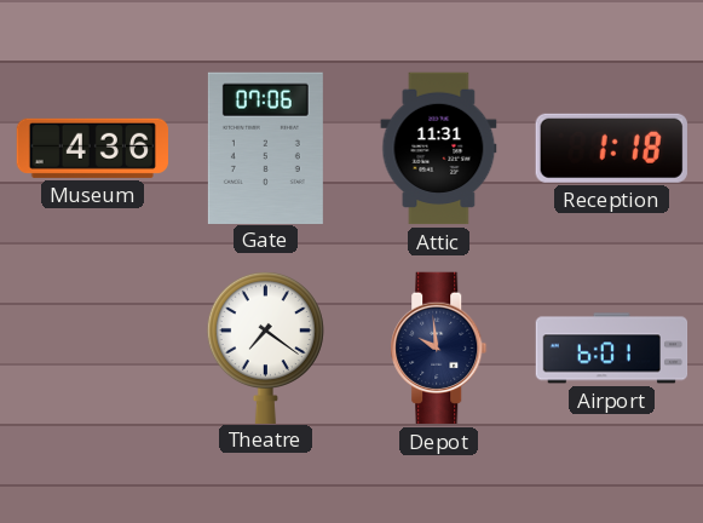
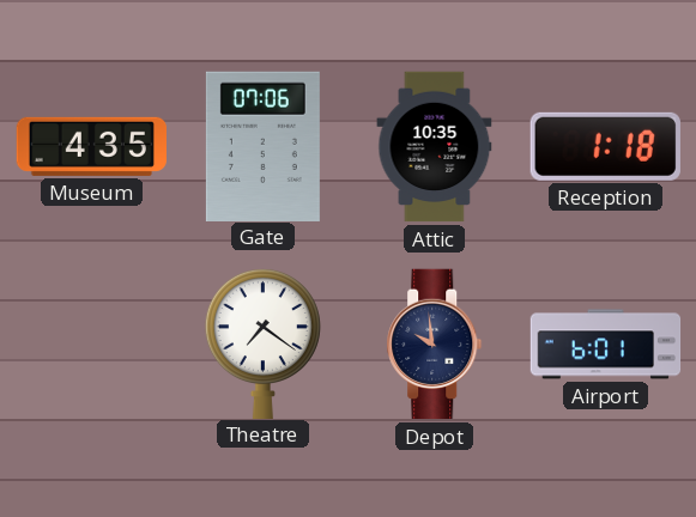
Museum: 4:36 -> 4:35 (91, 146)
Attic: 11:31 -> 10:35 (435, 147)
